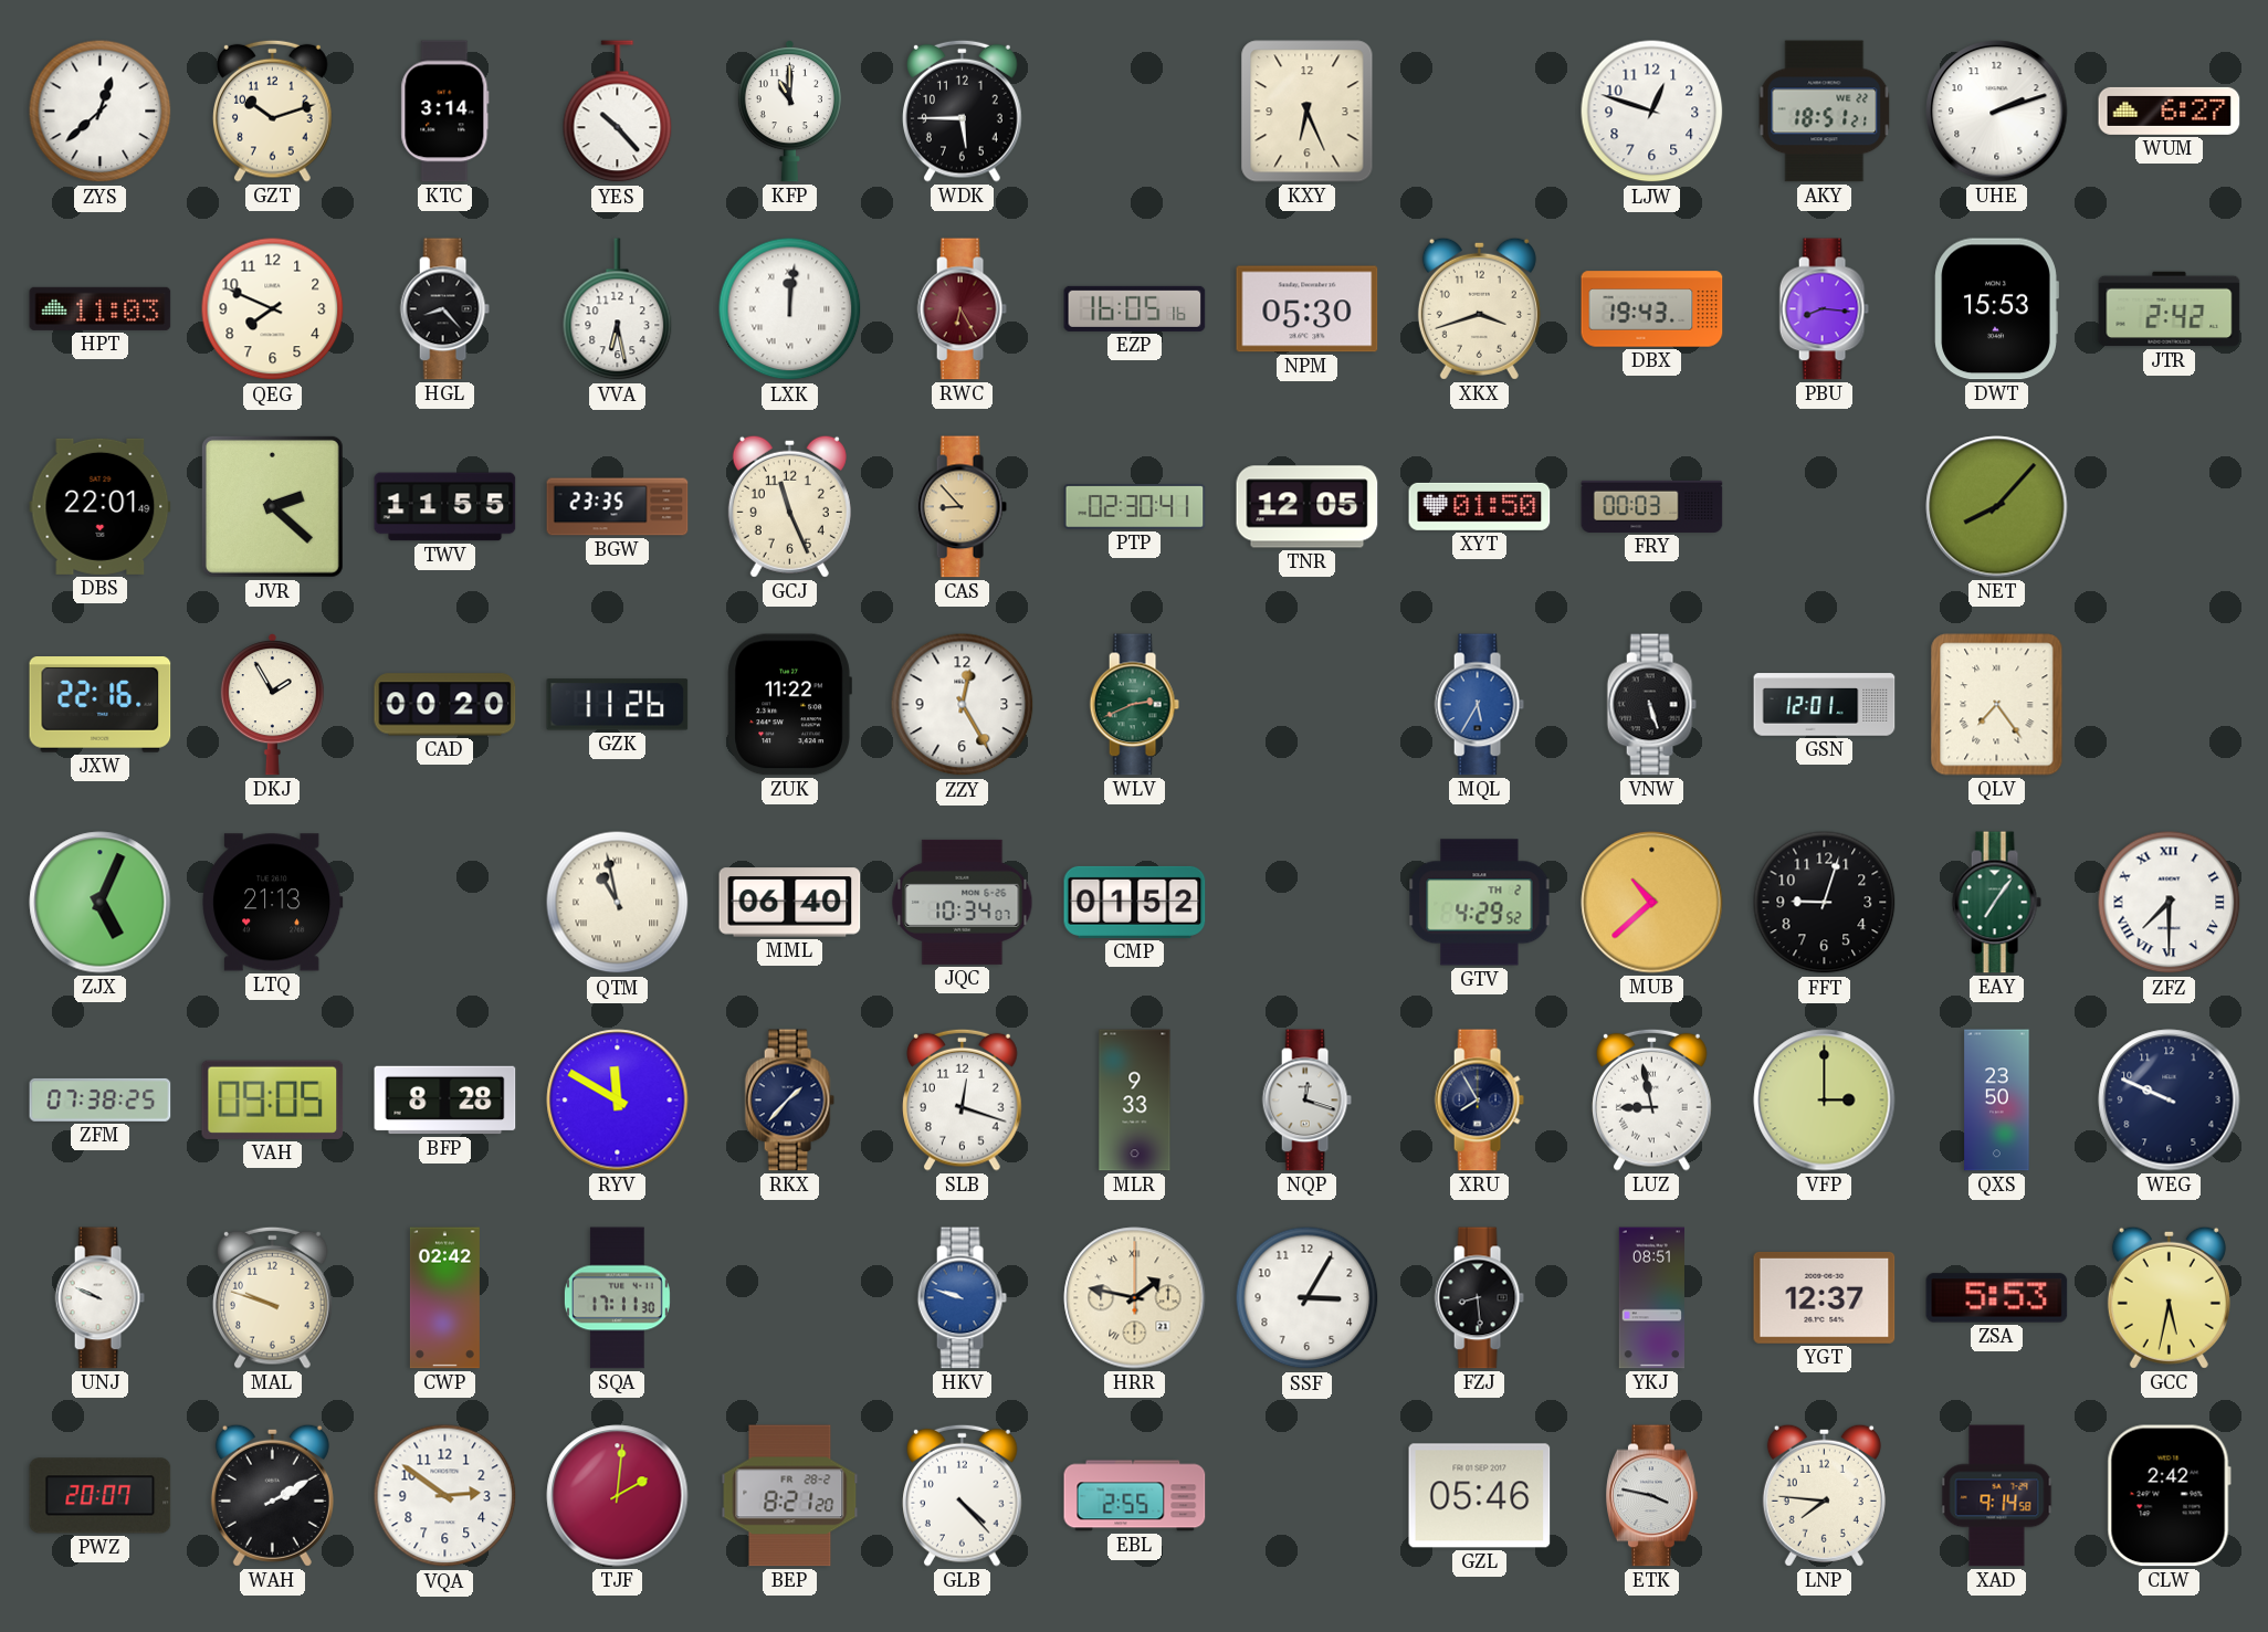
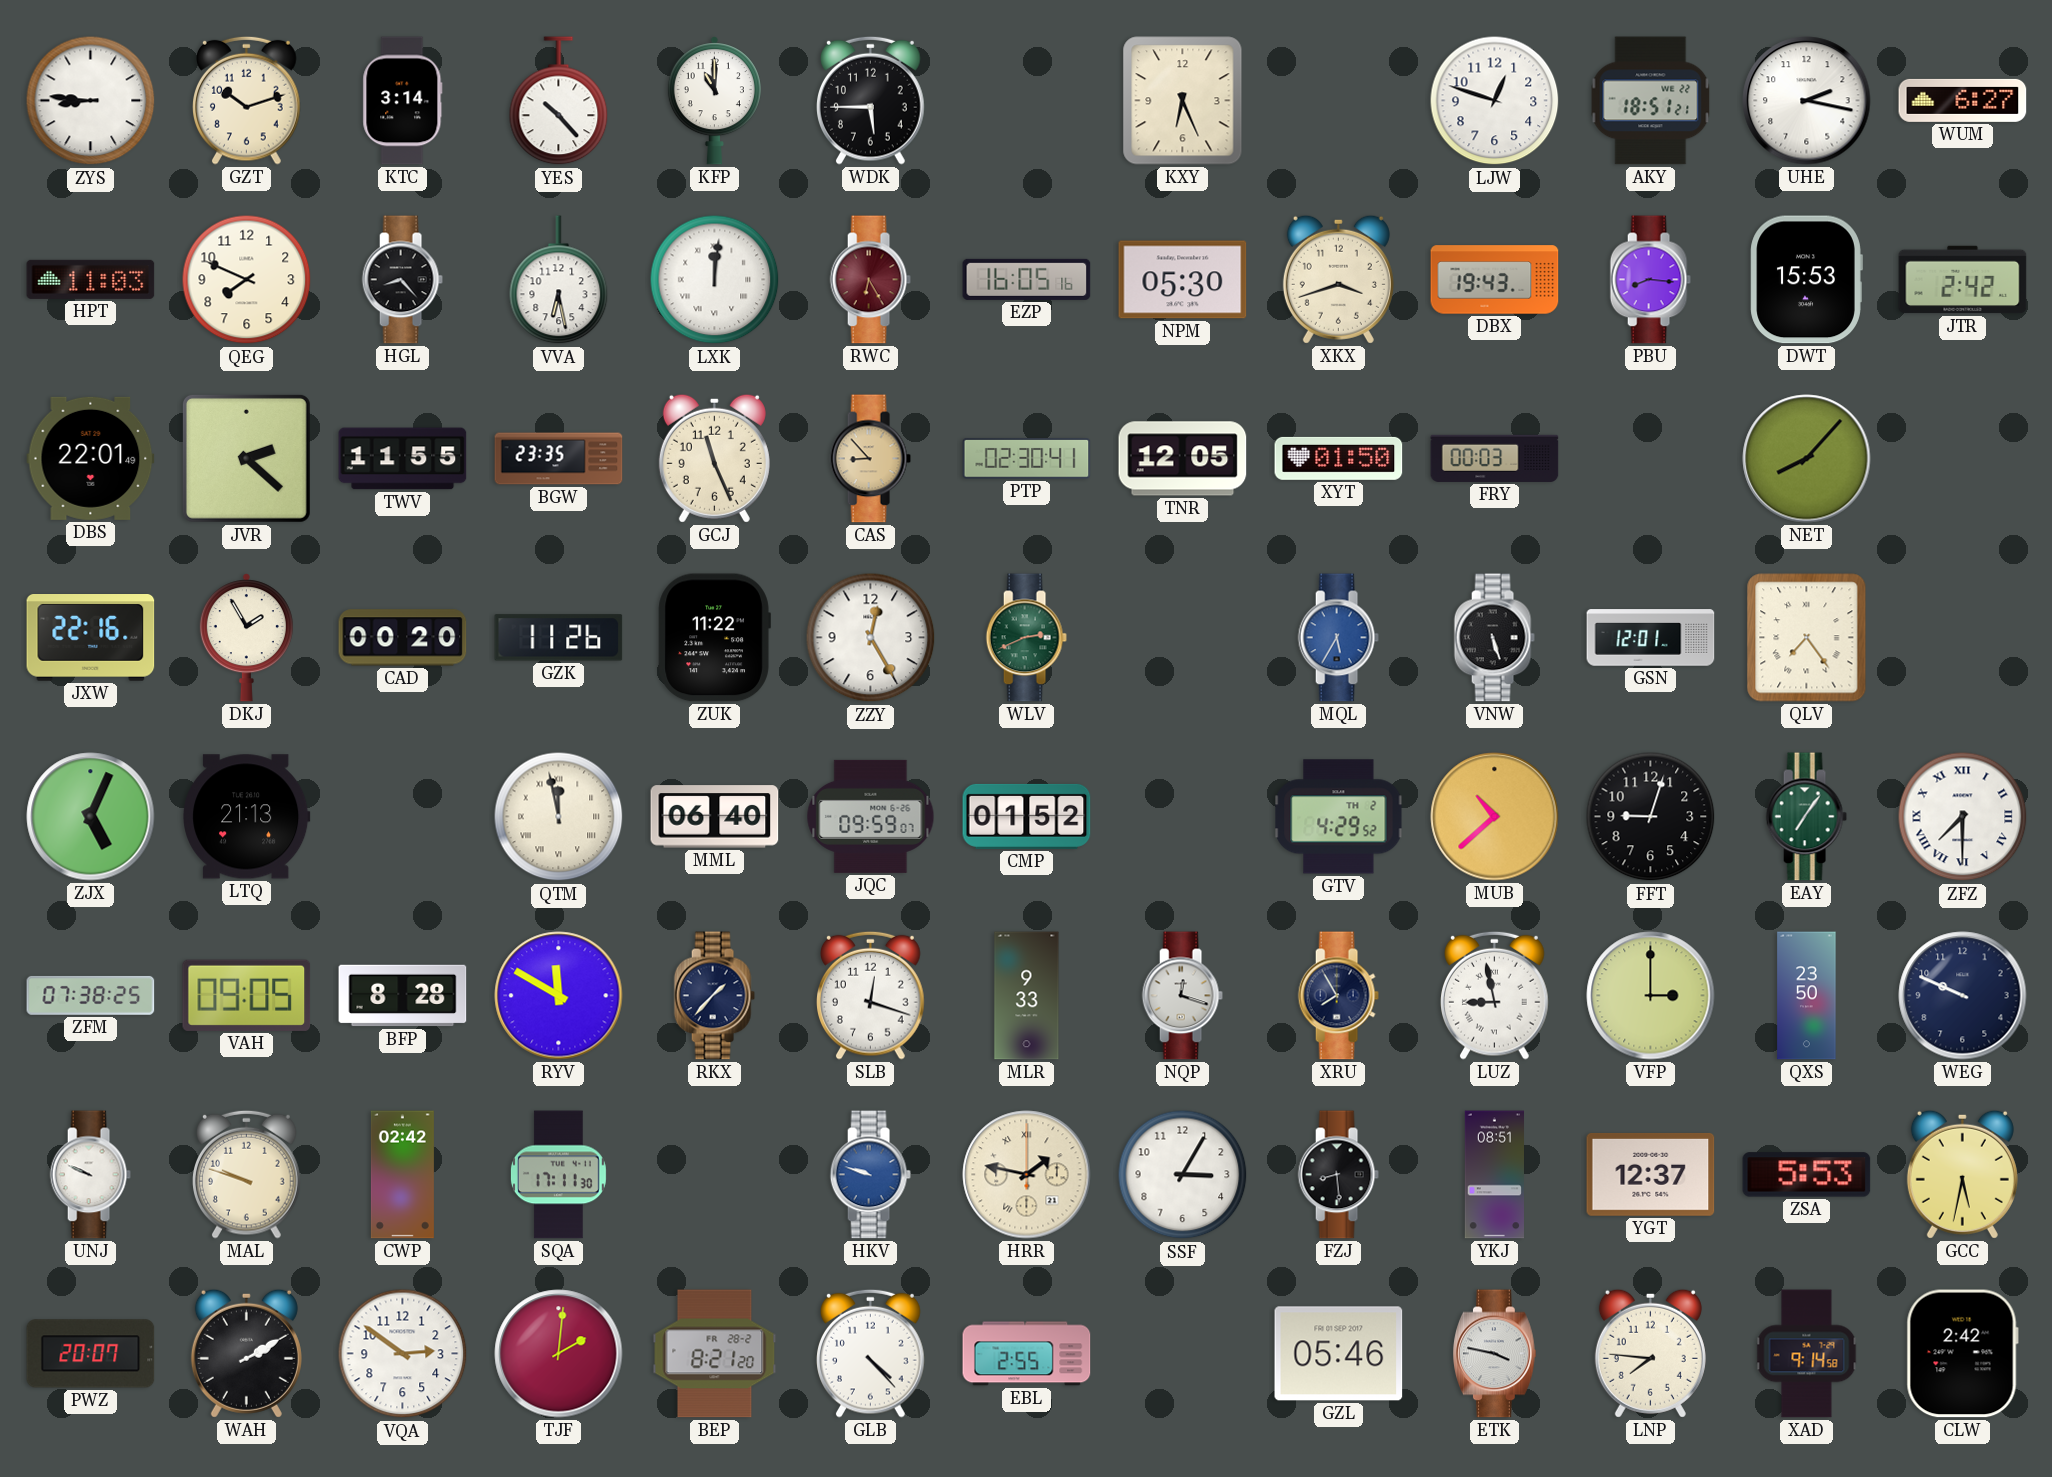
ZYS: 12:38 -> 8:46 (91, 101)
UHE: 2:12 -> 2:17 (1807, 101)
QTM: 10:58 -> 11:58 (559, 817)
JQC: 10:34 -> 09:59 (871, 816)
